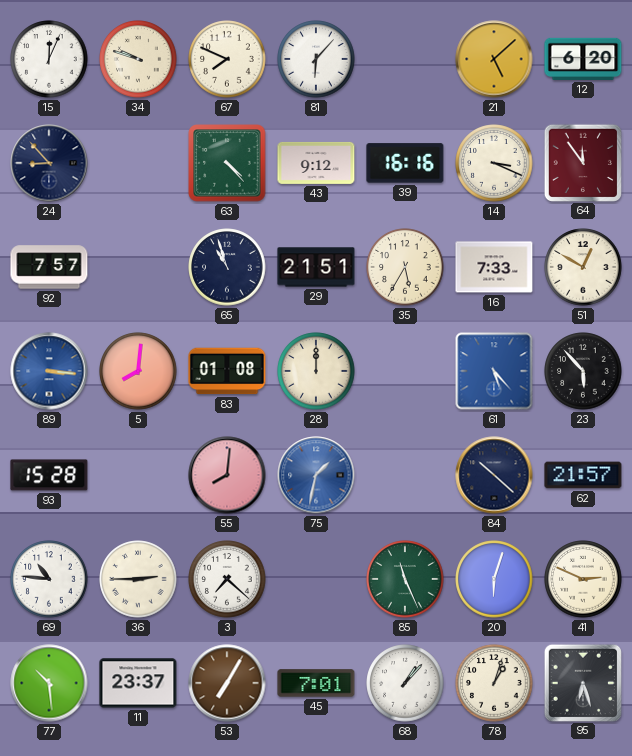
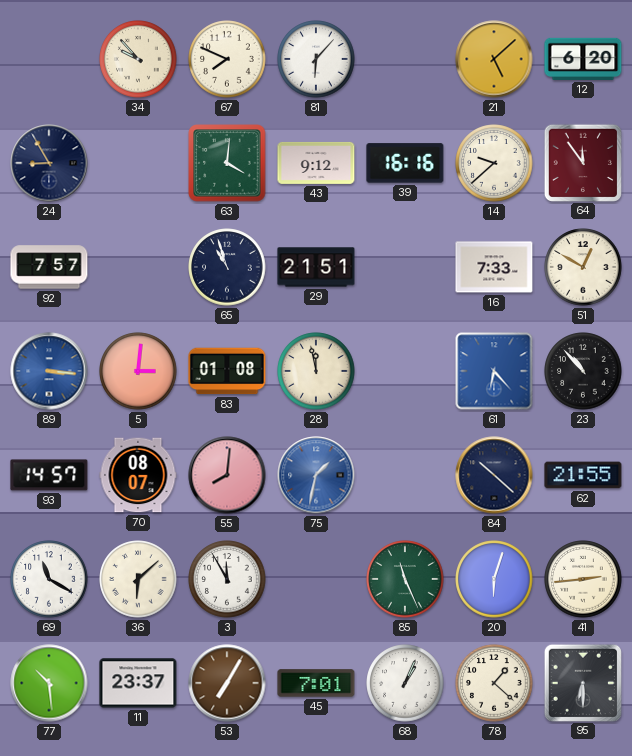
15: 12:04 -> none (49, 59)
34: 9:48 -> 9:53 (138, 59)
24: 8:53 -> 8:55 (49, 163)
63: 4:23 -> 4:01 (227, 163)
14: 3:19 -> 9:38 (494, 163)
35: 5:35 -> none (405, 267)
5: 8:01 -> 3:01 (138, 371)
28: 12:00 -> 11:58 (316, 371)
61: 5:23 -> 6:23 (494, 371)
23: 5:53 -> 10:53 (583, 371)
93: 15:28 -> 14:57 (49, 475)
70: none -> 08:07 (138, 475)
62: 21:57 -> 21:55 (583, 475)
69: 10:46 -> 11:20 (49, 579)
36: 2:45 -> 6:08 (138, 579)
3: 7:22 -> 11:55 (227, 579)
41: 2:49 -> 2:44 (583, 579)
68: 1:07 -> 1:04 (405, 683)
78: 1:03 -> 1:22 (494, 683)
95: 6:27 -> 6:30 (582, 682)
